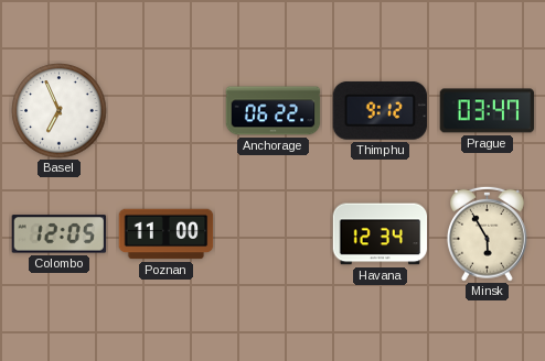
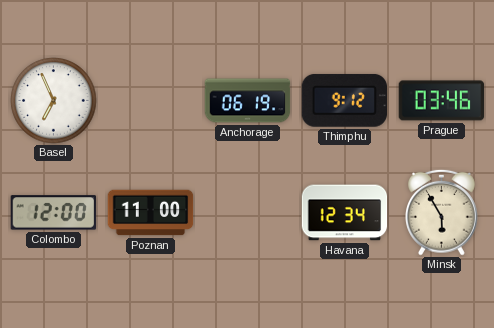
Anchorage: 06:22 -> 06:19 (248, 101)
Prague: 03:47 -> 03:46 (442, 101)
Colombo: 12:05 -> 12:00 (54, 213)
